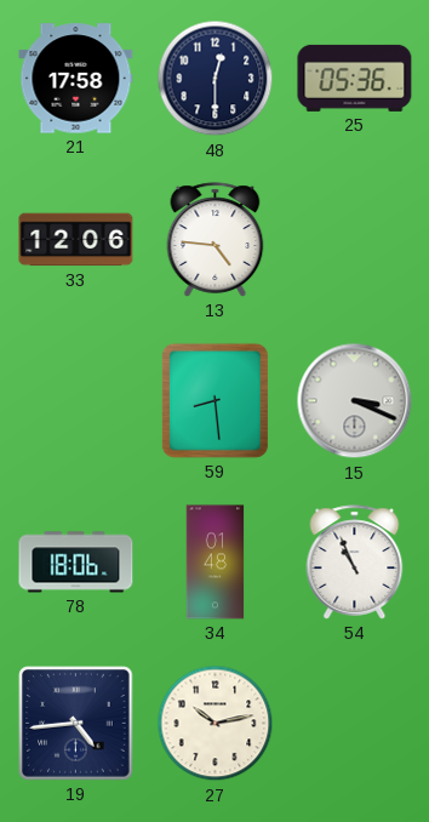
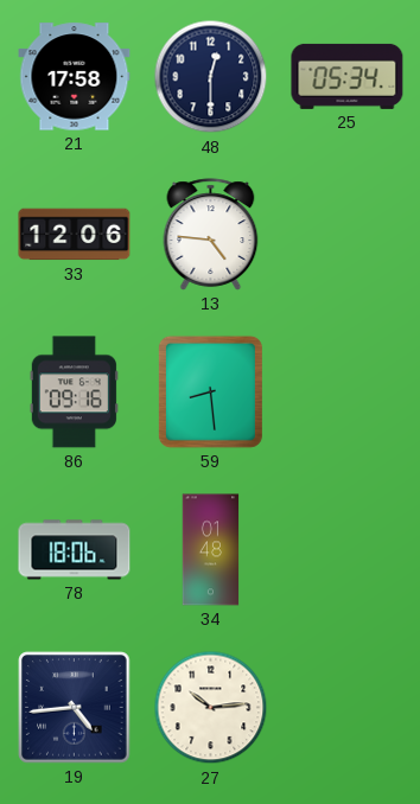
25: 05:36 -> 05:34 (348, 76)
86: none -> 09:16 (74, 393)
15: 3:19 -> none (355, 401)
54: 10:56 -> none (355, 563)
27: 10:13 -> 10:14 (211, 708)
